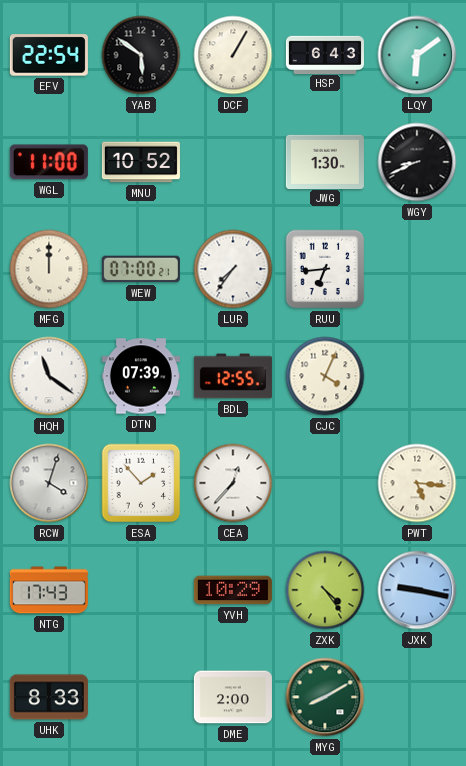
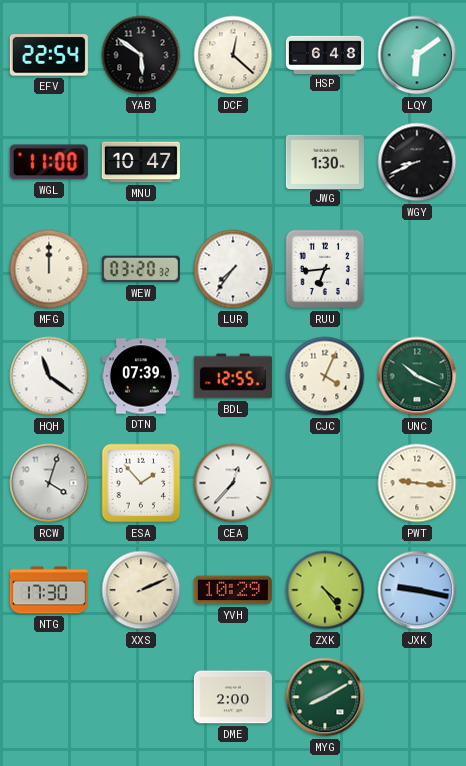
DCF: 1:05 -> 12:22 (233, 55)
HSP: 6:43 -> 6:48 (325, 54)
MNU: 10:52 -> 10:47 (141, 162)
WEW: 07:00 -> 03:20 (141, 269)
UNC: none -> 10:19 (417, 376)
PWT: 5:16 -> 9:16 (417, 483)
NTG: 17:43 -> 17:30 (49, 590)
XXS: none -> 2:11 (141, 590)
UHK: 8:33 -> none (49, 697)
